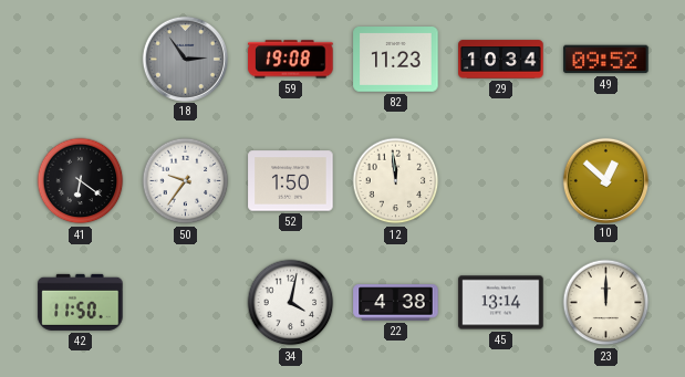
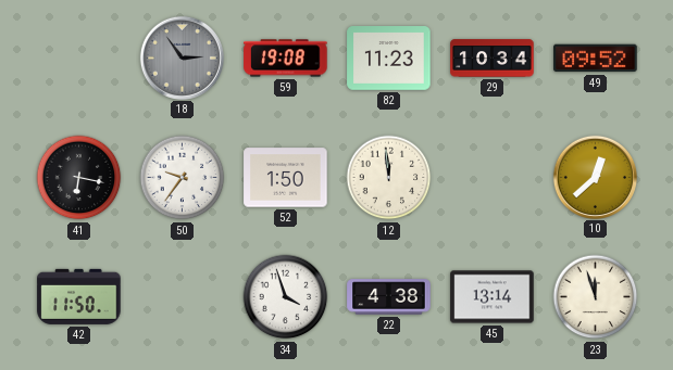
41: 6:21 -> 6:17 (79, 178)
10: 12:52 -> 12:38 (595, 177)
34: 4:02 -> 3:57 (286, 297)
23: 12:00 -> 11:57 (596, 297)
